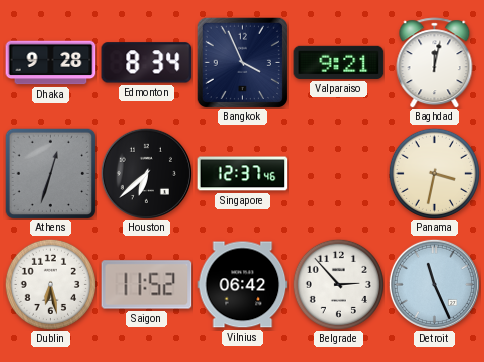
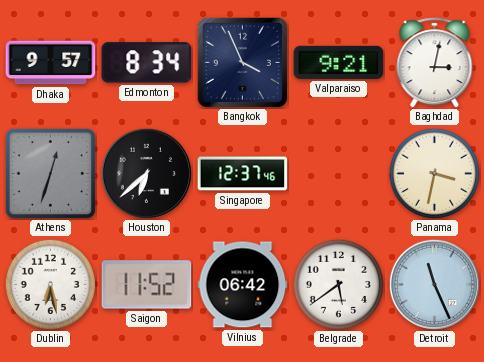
Dhaka: 9:28 -> 9:57 (51, 63)
Baghdad: 12:02 -> 3:02 (435, 63)
Belgrade: 2:53 -> 5:39 (338, 284)
